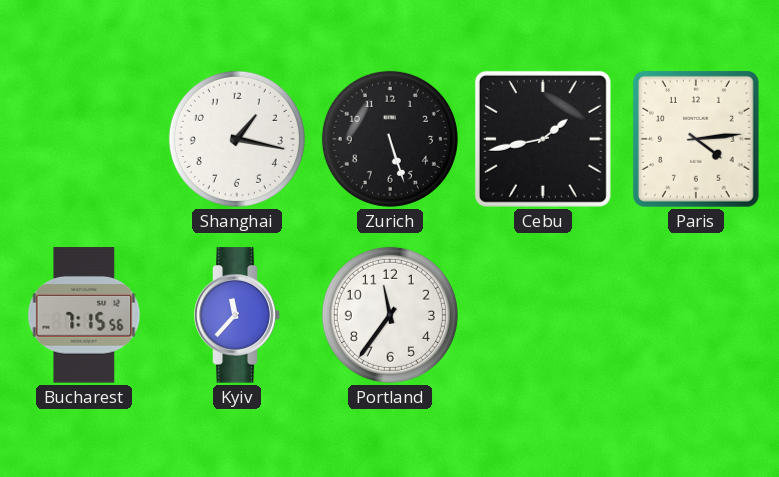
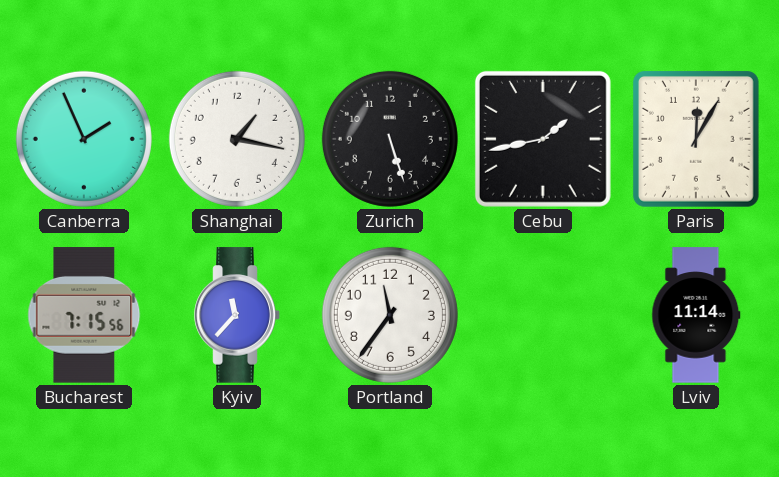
Canberra: none -> 1:56 (84, 139)
Paris: 4:14 -> 12:05 (696, 139)
Lviv: none -> 11:14 (696, 315)
